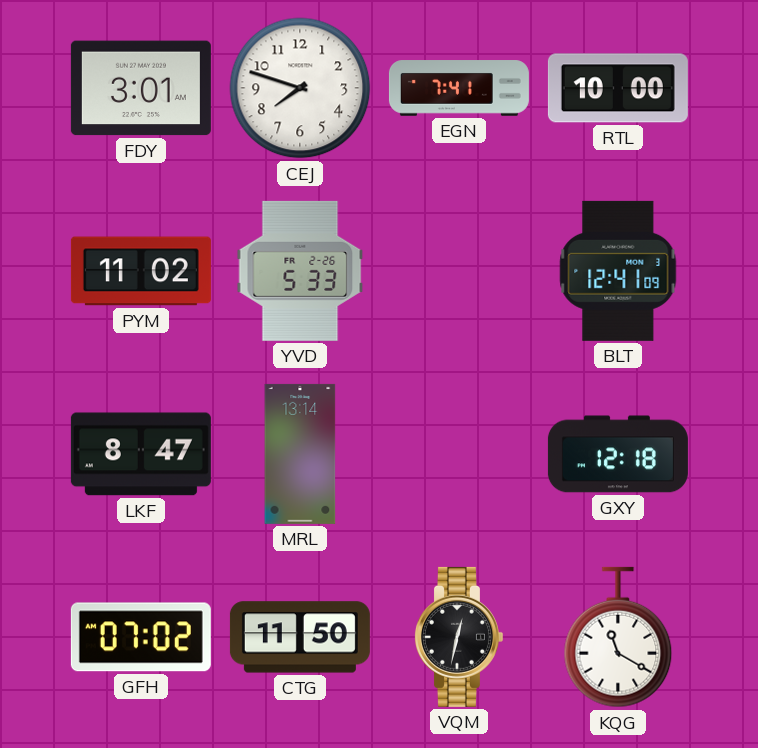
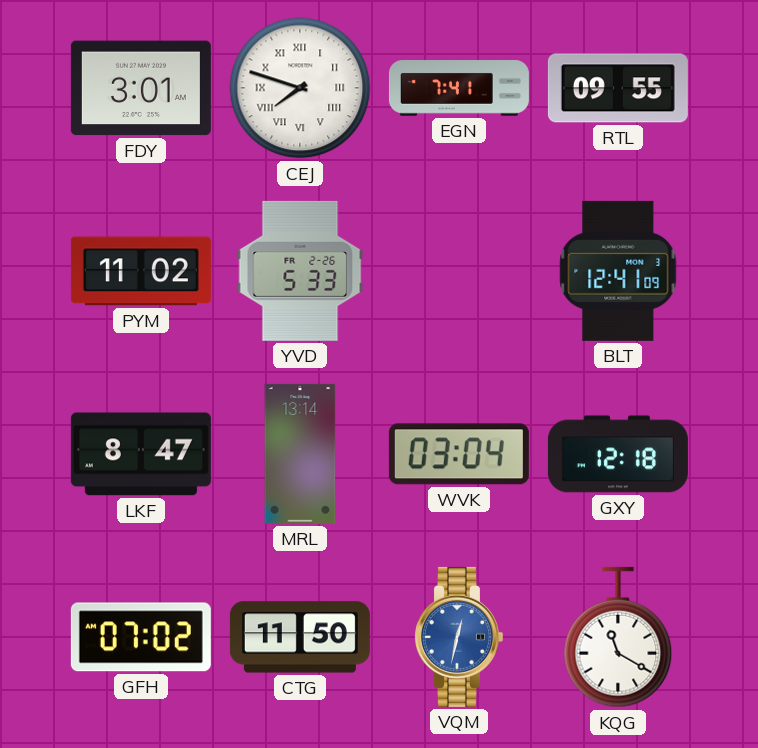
CEJ numerals: Arabic -> Roman (300, 88)
RTL: 10:00 -> 09:55 (618, 88)
WVK: none -> 03:04 (459, 454)
VQM dial: black -> blue (458, 637)
